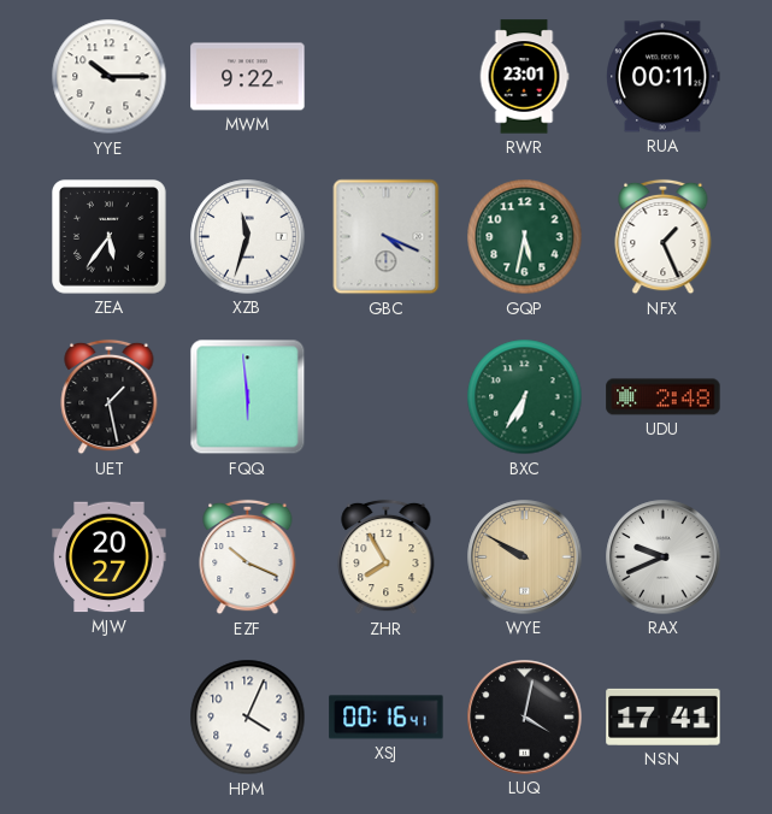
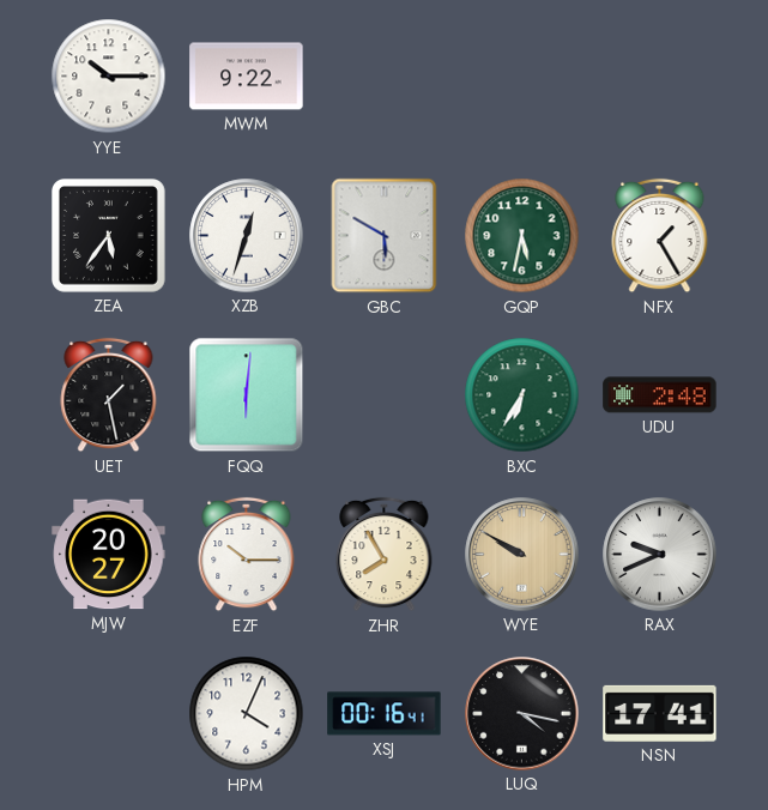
RWR: 23:01 -> none (524, 77)
RUA: 00:11 -> none (664, 77)
XZB: 11:33 -> 12:33 (247, 236)
GBC: 4:19 -> 5:50 (385, 236)
NFX: 1:26 -> 1:25 (660, 236)
FQQ: 5:59 -> 6:01 (247, 395)
EZF: 10:19 -> 10:15 (247, 555)
LUQ: 4:02 -> 4:17 (522, 714)
